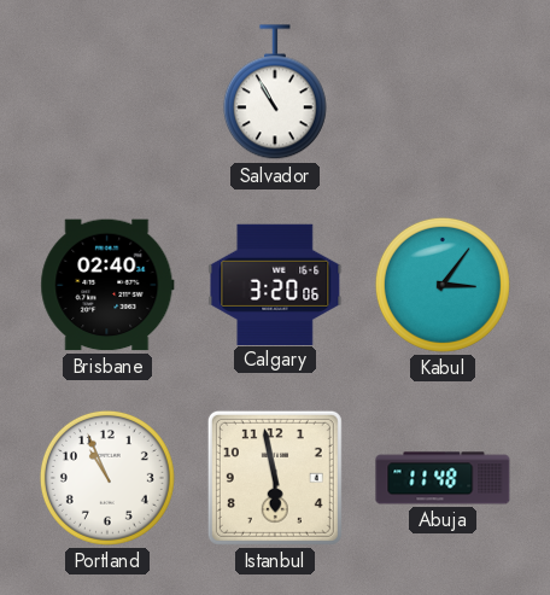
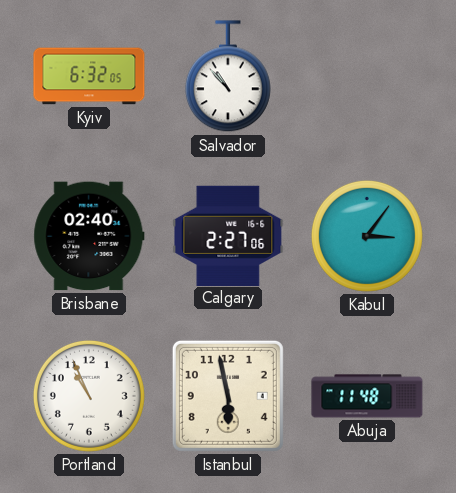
Kyiv: none -> 6:32 (89, 76)
Salvador: 10:55 -> 10:53 (228, 77)
Calgary: 3:20 -> 2:27 (228, 235)
